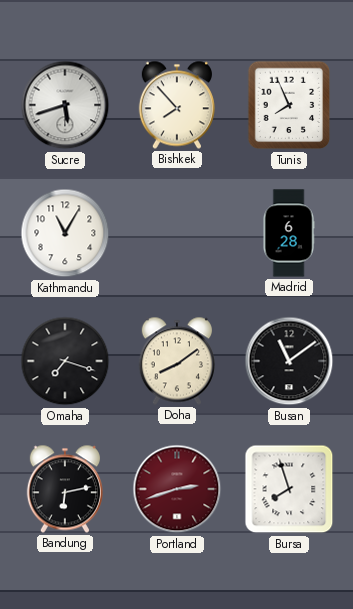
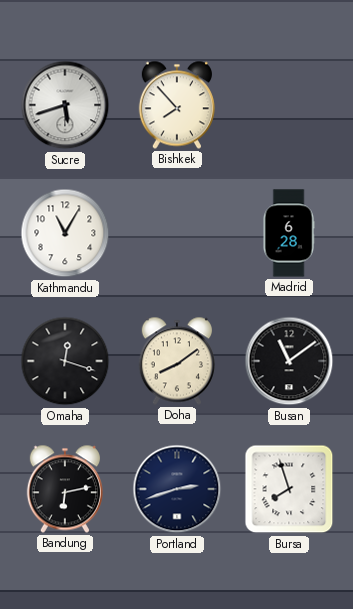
Tunis: 7:56 -> none (289, 105)
Omaha: 7:18 -> 12:18 (65, 361)
Portland dial: burgundy -> navy (177, 489)
